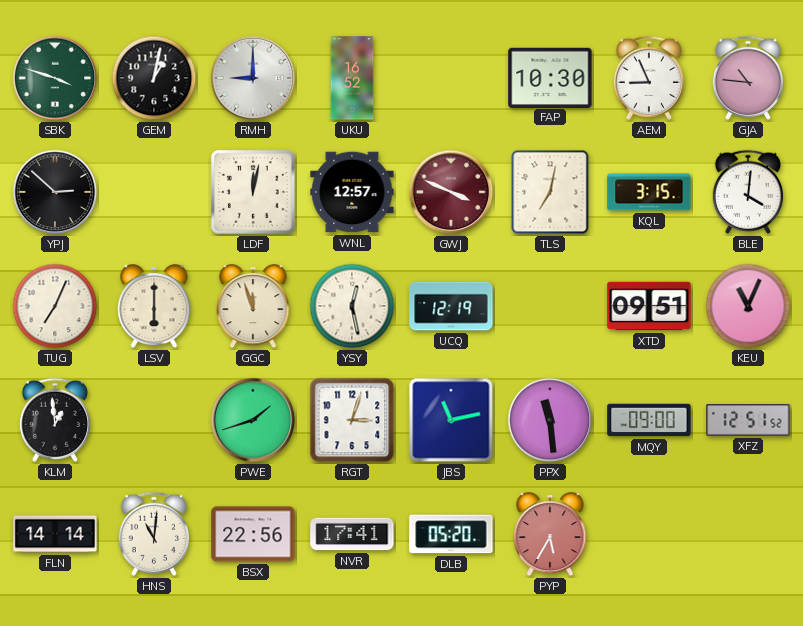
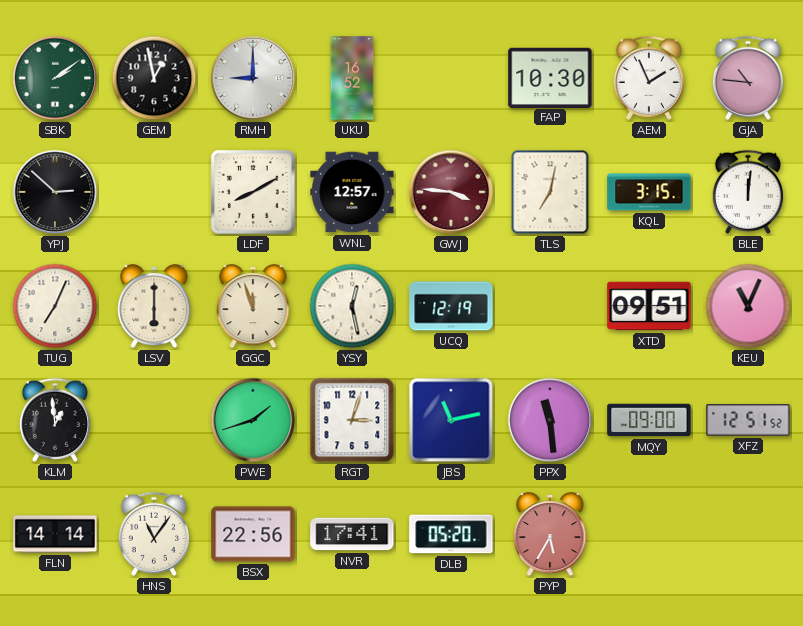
SBK: 3:48 -> 2:09 (55, 78)
GEM: 1:02 -> 12:58 (154, 78)
AEM: 8:56 -> 1:56 (649, 78)
LDF: 12:02 -> 8:10 (253, 192)
GWJ: 3:49 -> 3:46 (451, 192)
BLE: 4:01 -> 12:01 (748, 192)
HNS: 11:01 -> 11:06 (154, 534)
